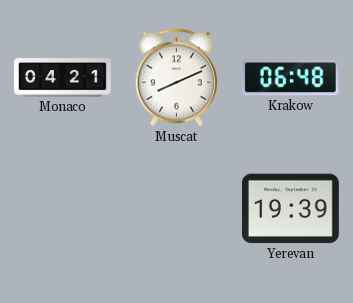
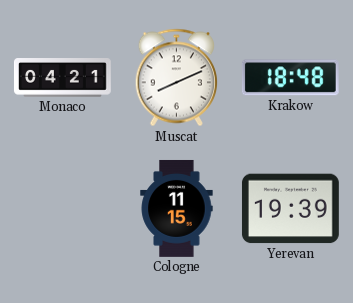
Krakow: 06:48 -> 18:48 (290, 78)
Cologne: none -> 11:15 (177, 208)
